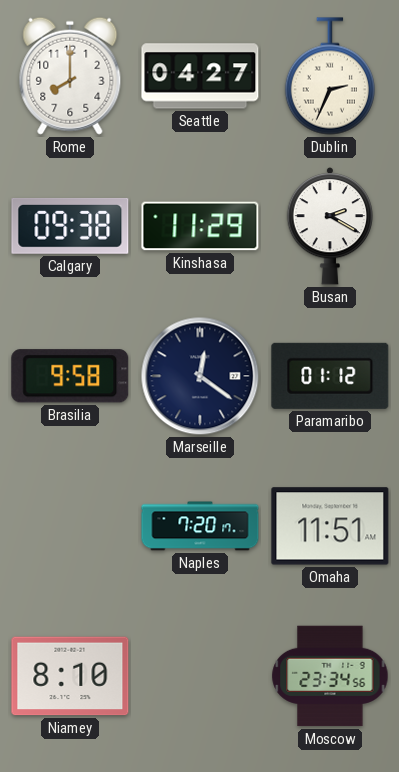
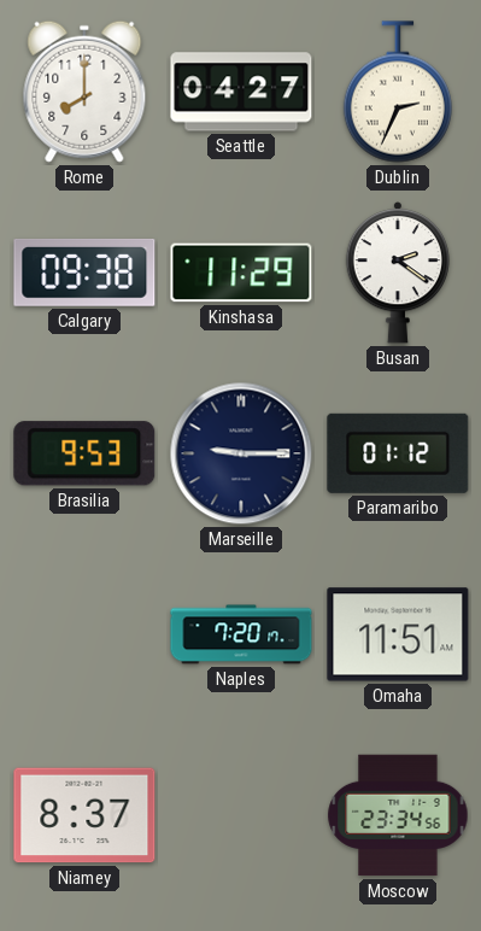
Busan: 2:20 -> 2:21 (398, 273)
Brasilia: 9:58 -> 9:53 (84, 453)
Marseille: 12:21 -> 9:15 (241, 453)
Niamey: 8:10 -> 8:37 (84, 815)
